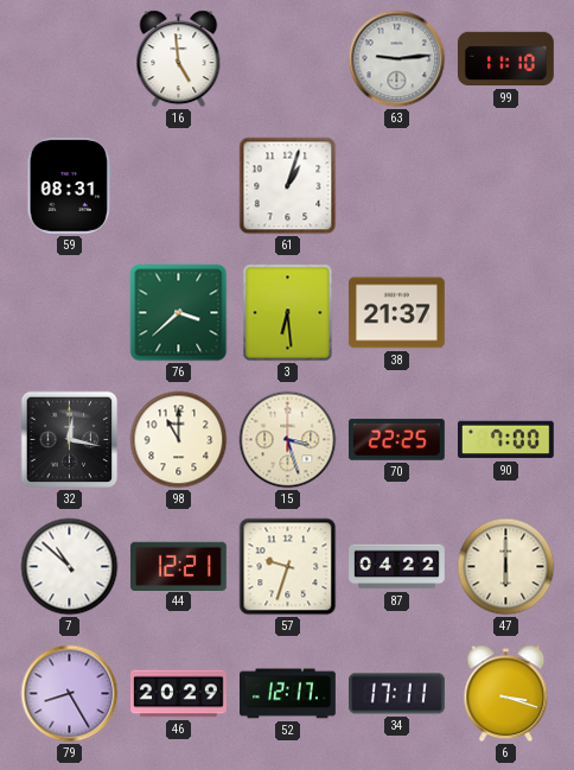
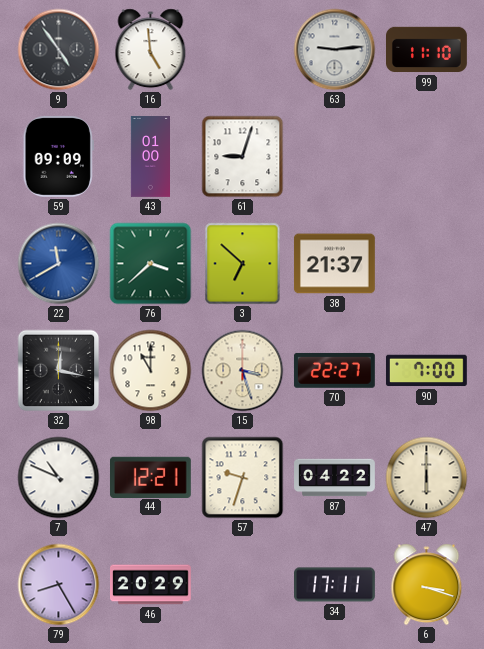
9: none -> 4:54 (59, 50)
59: 08:31 -> 09:09 (58, 156)
43: none -> 01:00 (150, 157)
61: 1:03 -> 9:03 (243, 157)
22: none -> 11:40 (59, 264)
3: 6:29 -> 6:52 (243, 264)
70: 22:25 -> 22:27 (334, 370)
7: 10:52 -> 10:49 (59, 478)
52: 12:17 -> none (288, 694)
